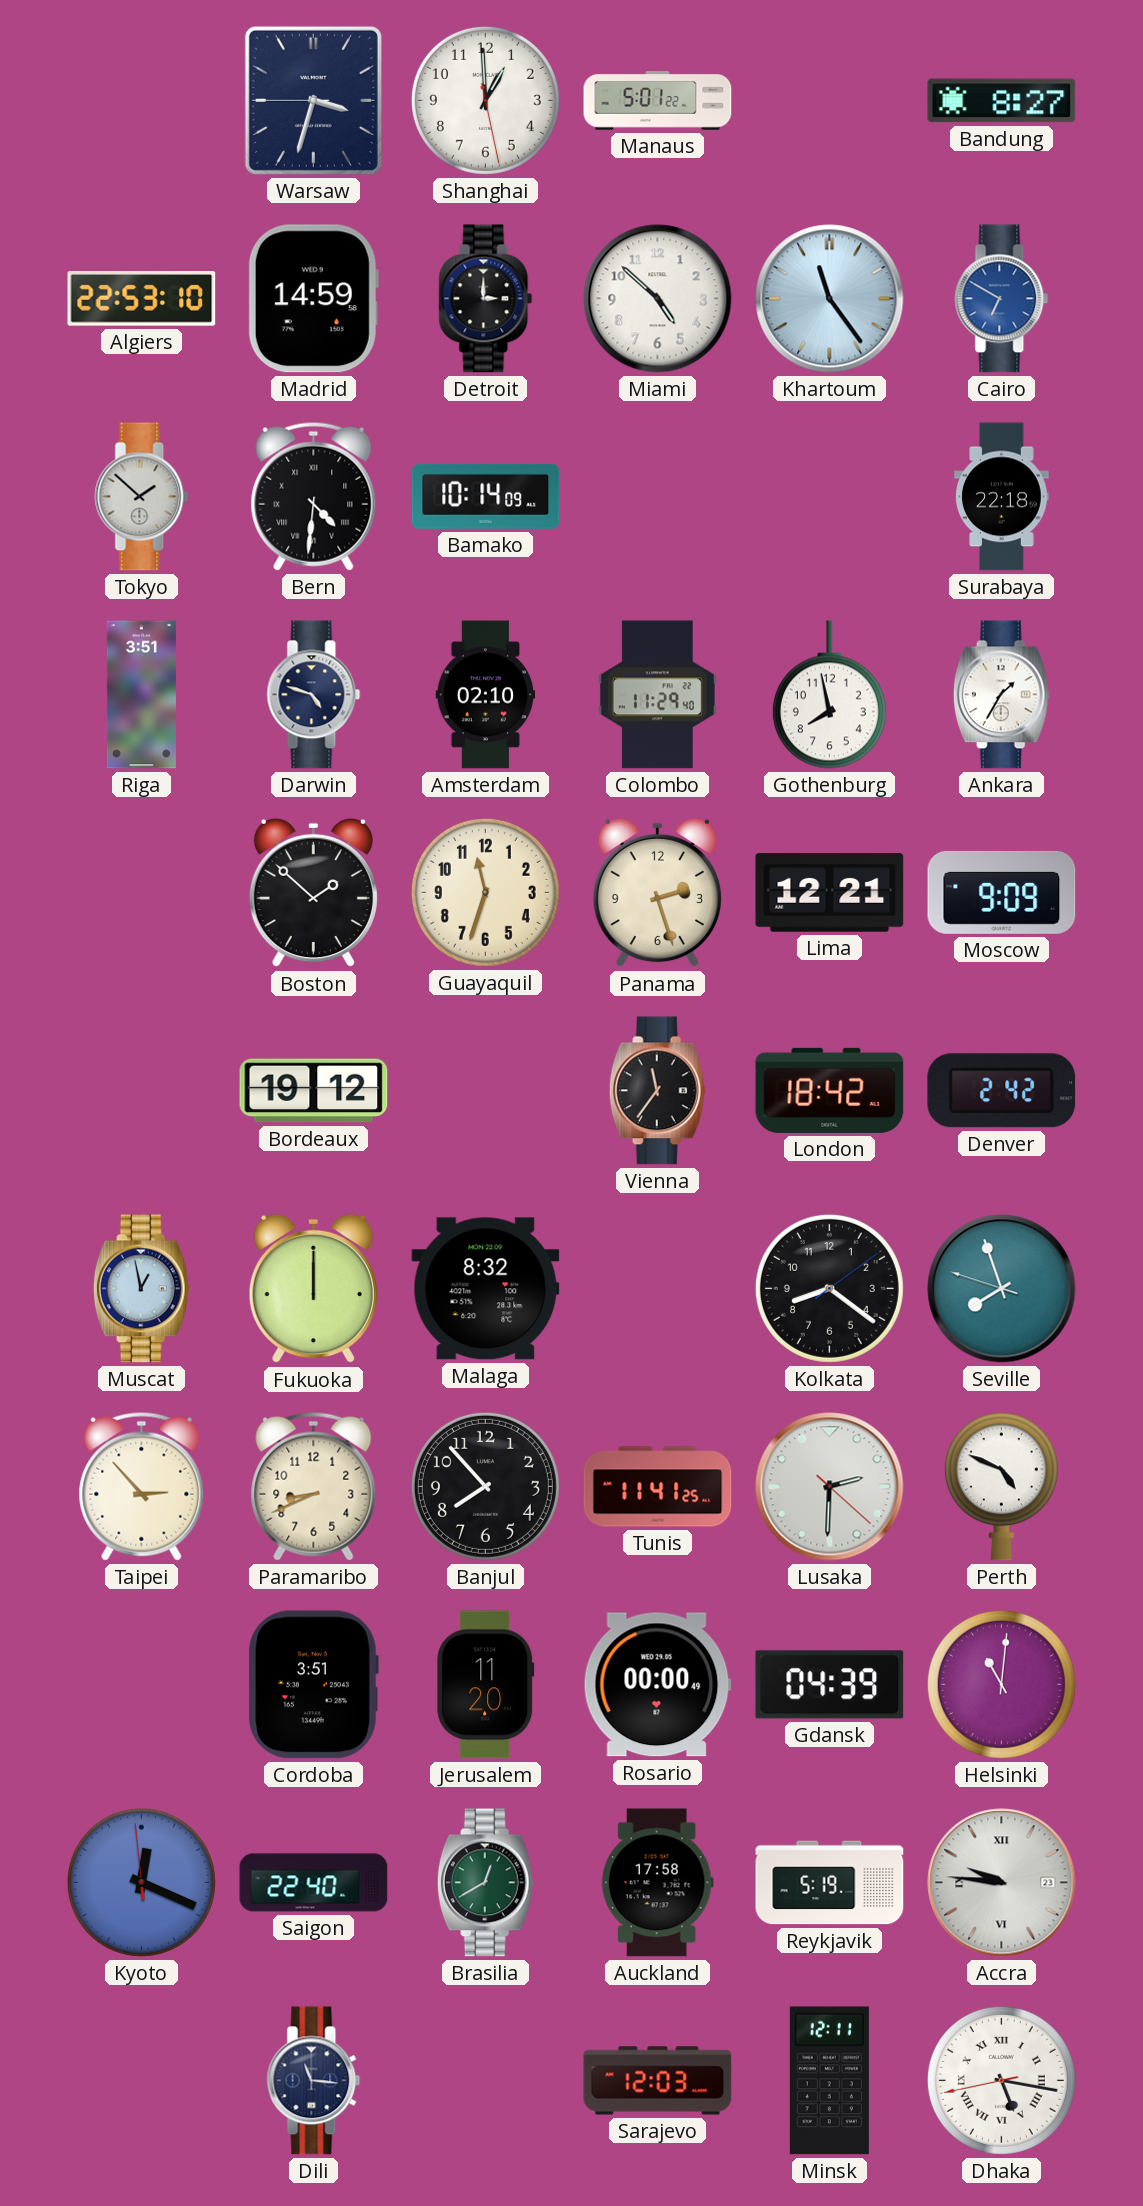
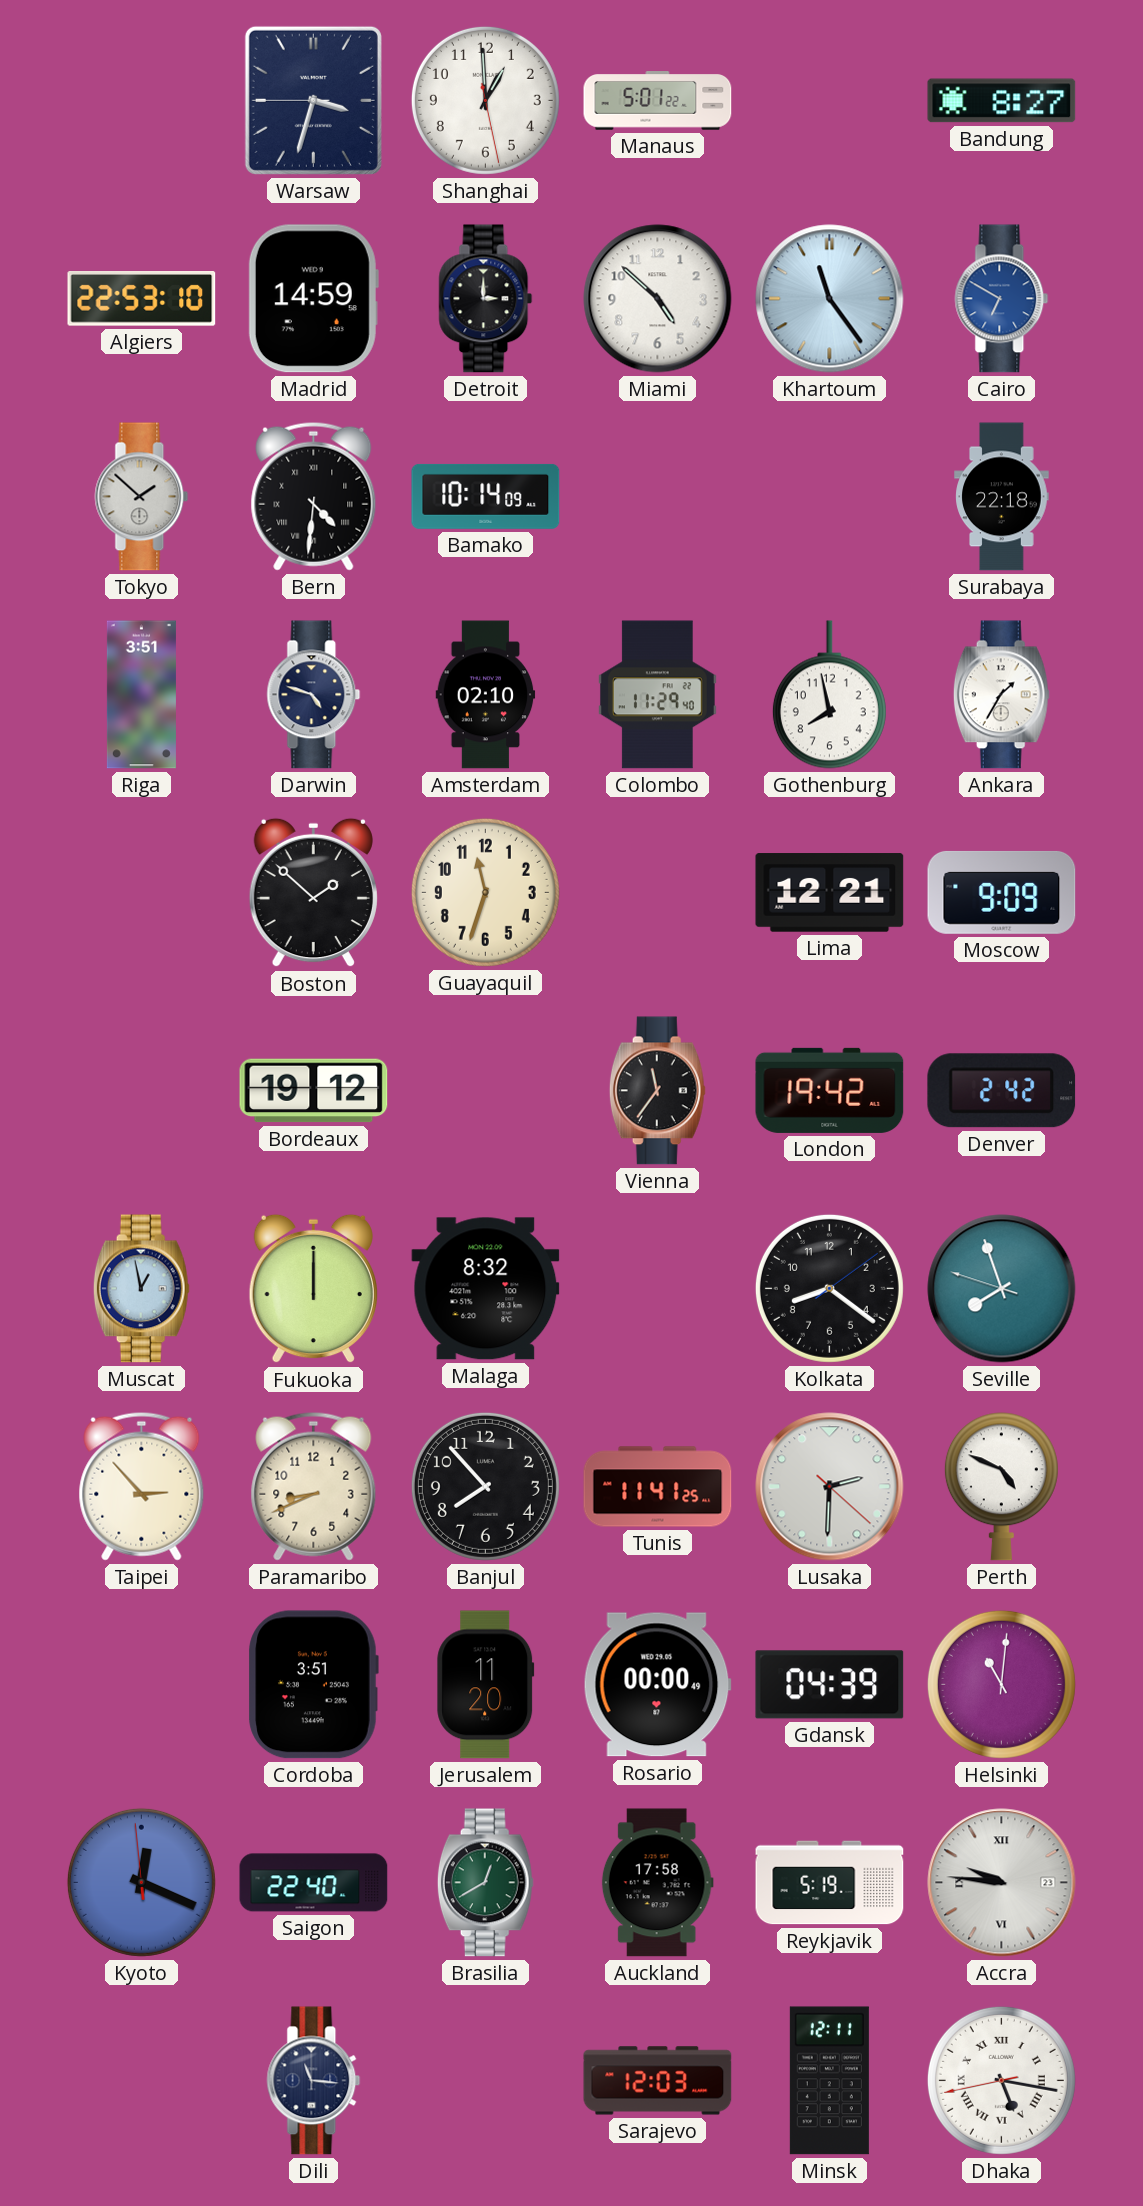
Panama: 2:27 -> none (657, 893)
London: 18:42 -> 19:42 (830, 1090)
